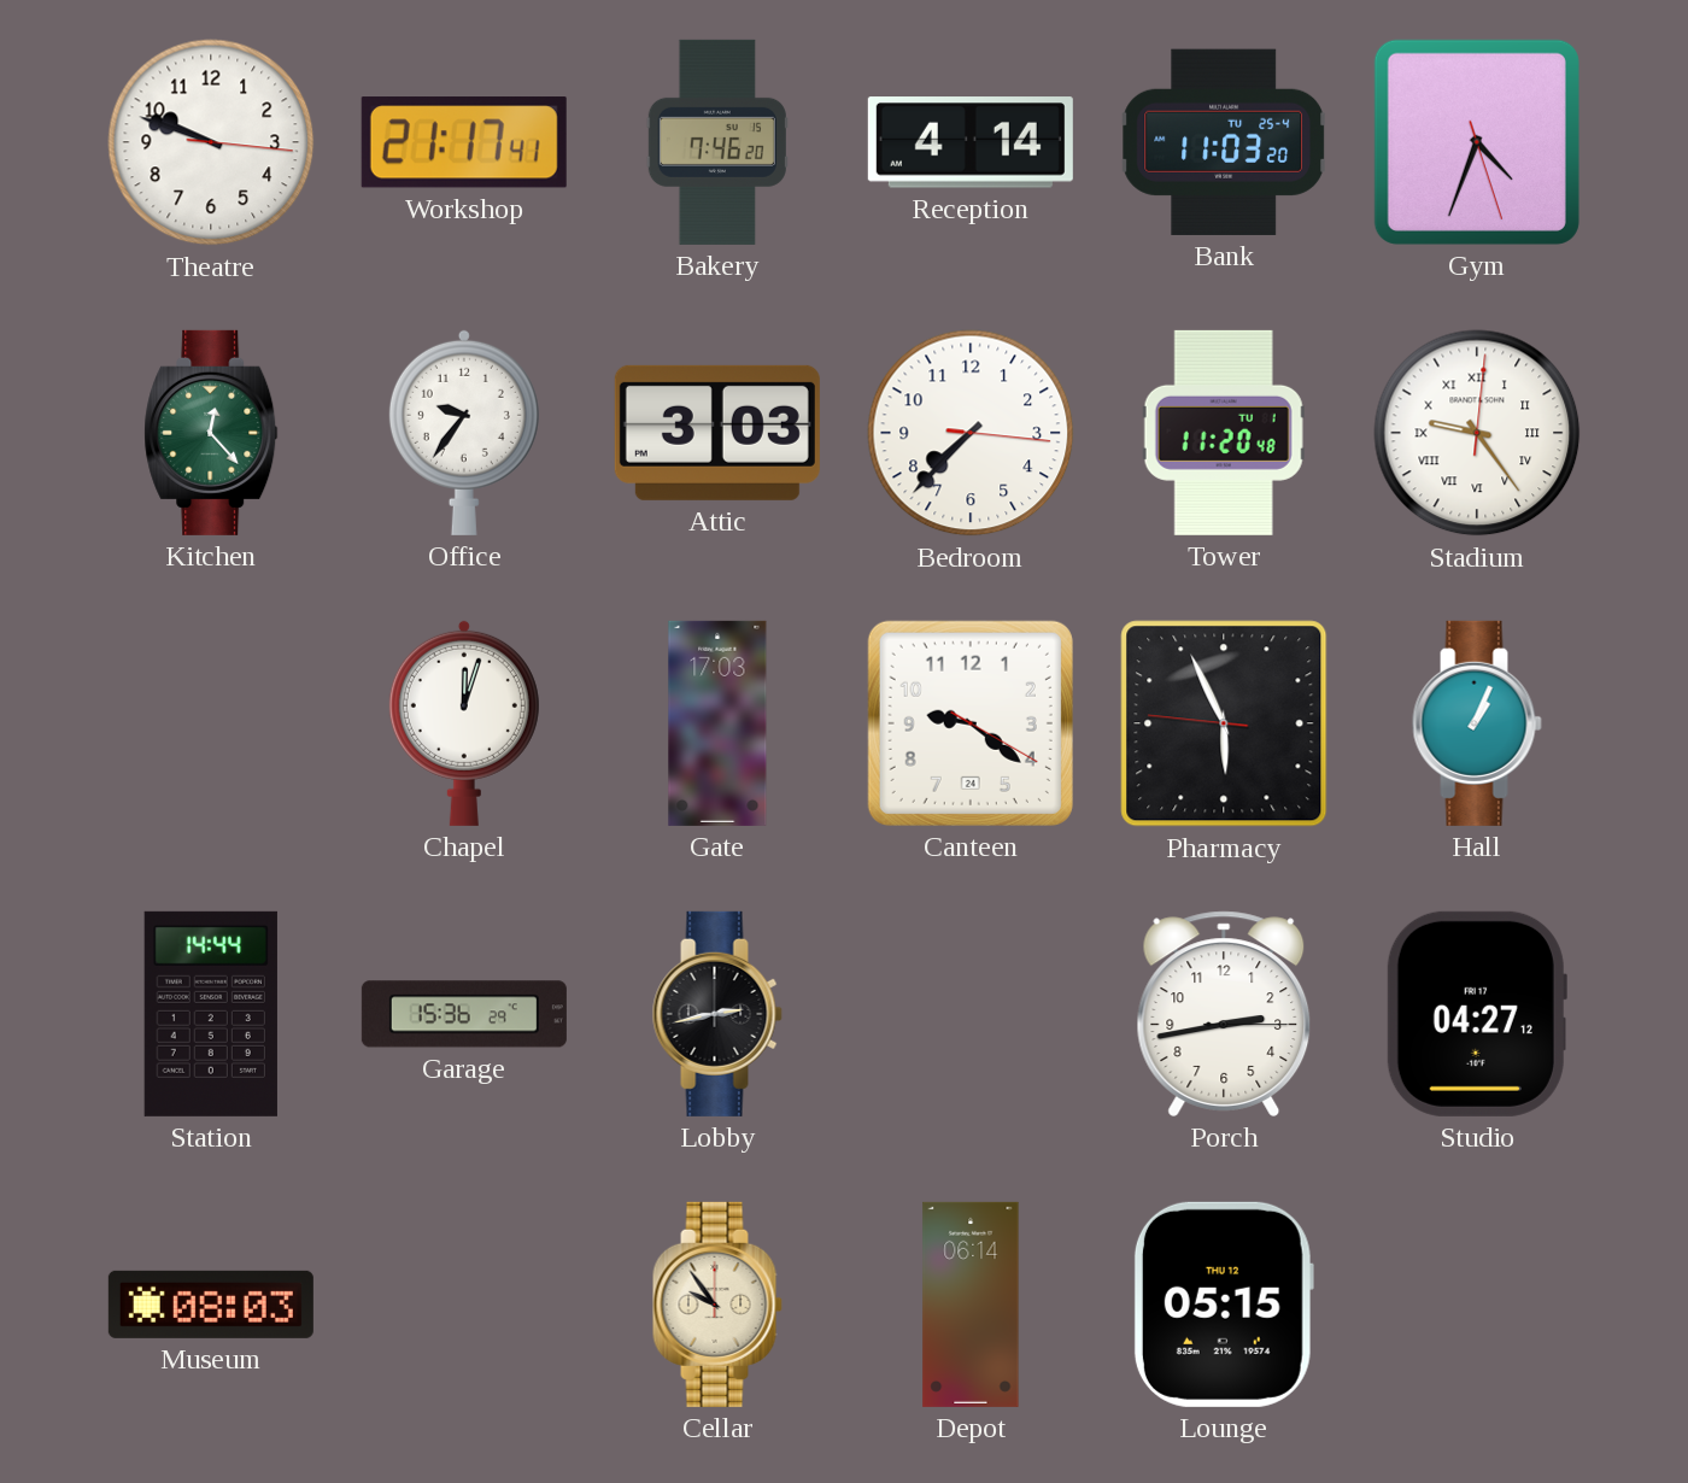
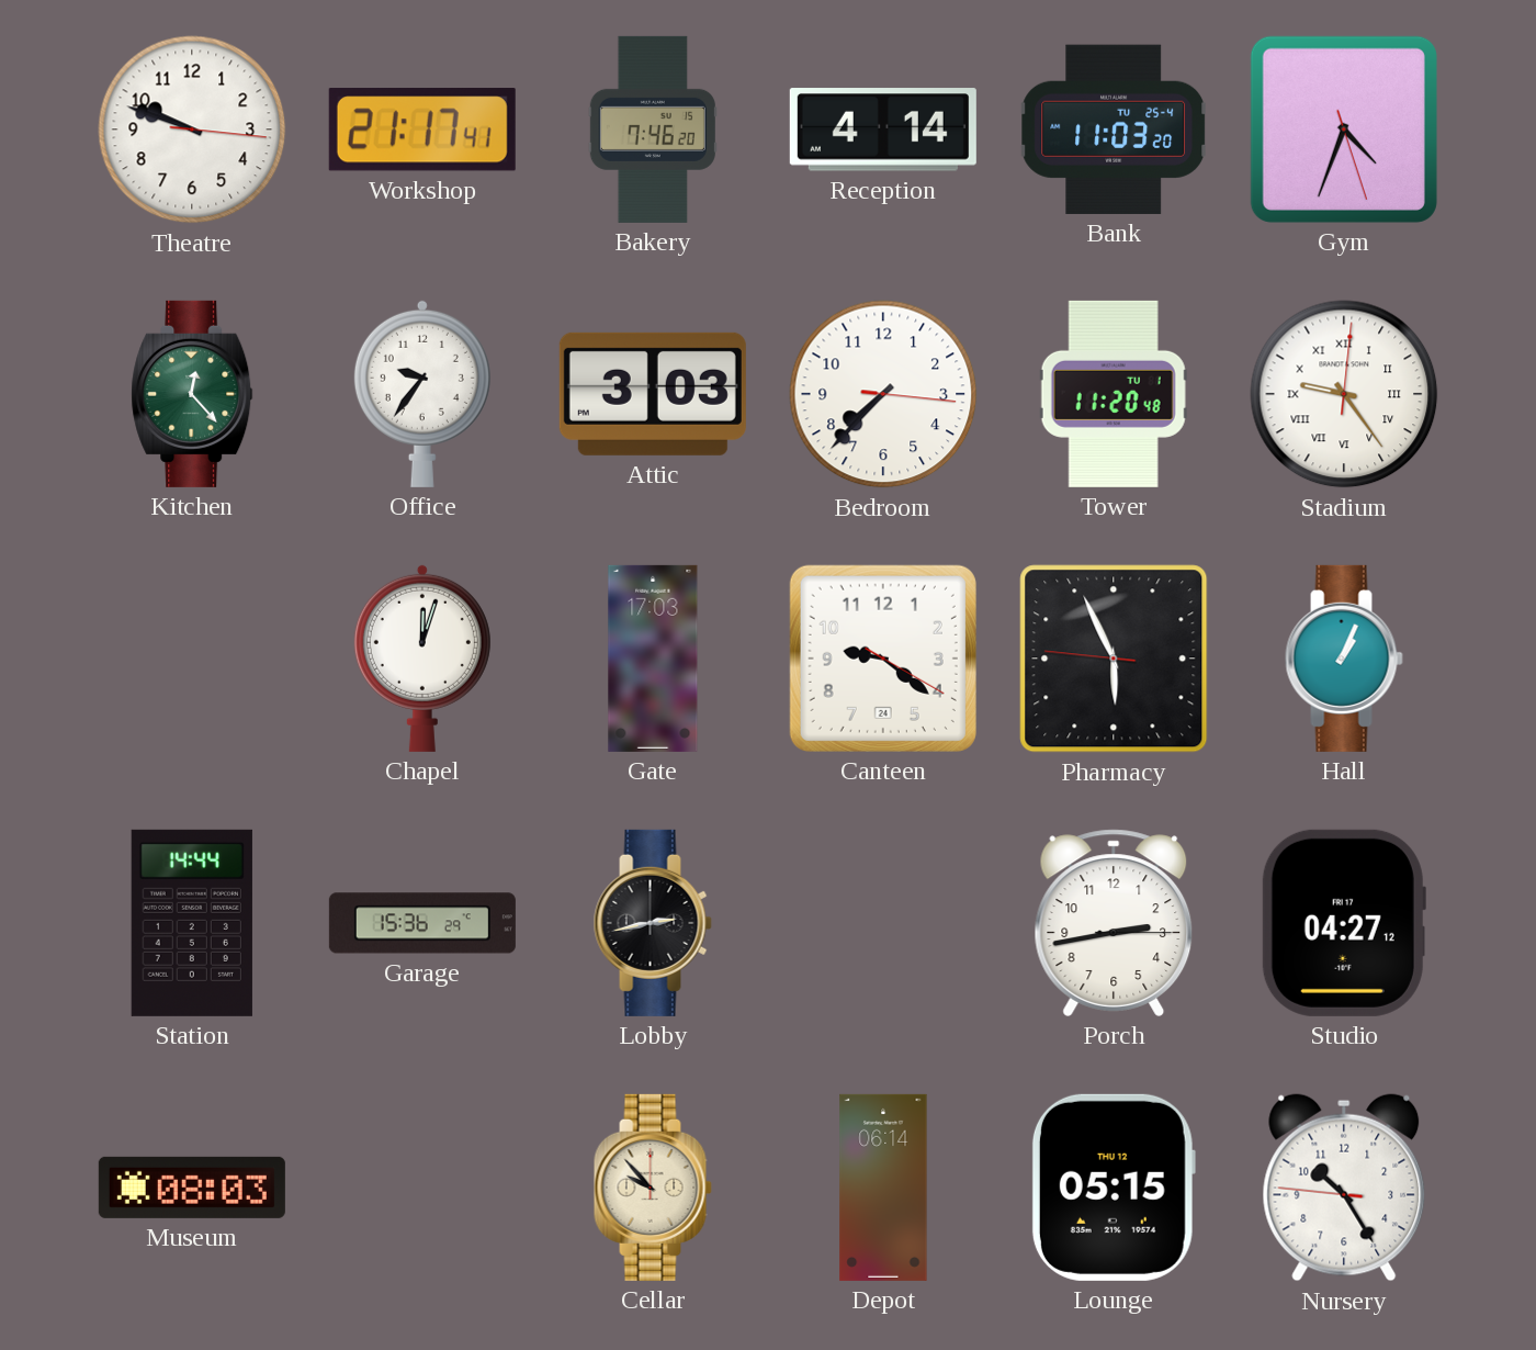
Cellar: 9:54 -> 9:53 (653, 1188)
Nursery: none -> 10:24 (1344, 1188)
